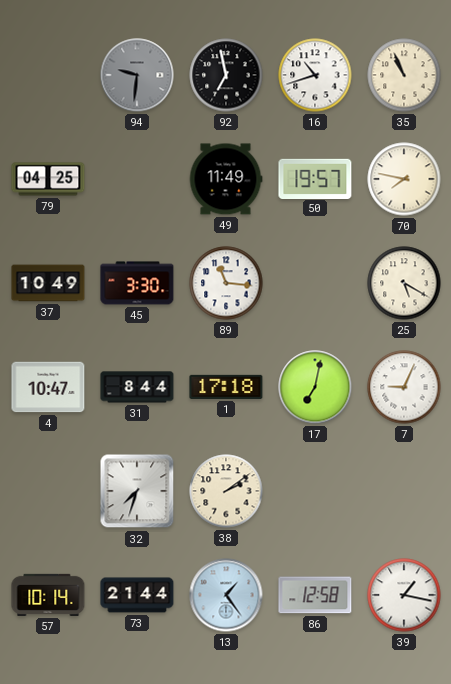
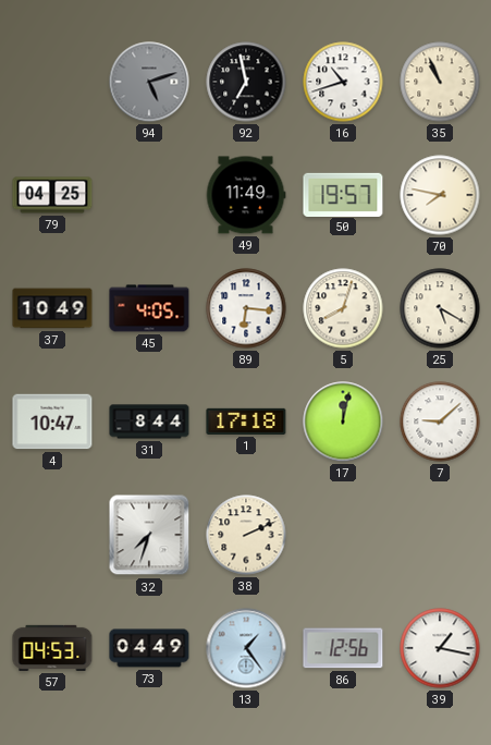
94: 9:31 -> 5:12 (149, 82)
45: 3:30 -> 4:05 (149, 308)
89: 11:16 -> 6:16 (246, 308)
5: none -> 8:03 (343, 308)
17: 7:02 -> 12:02 (343, 422)
7: 9:04 -> 9:08 (440, 422)
38: 2:09 -> 2:11 (246, 535)
57: 10:14 -> 04:53 (52, 648)
73: 21:44 -> 04:49 (149, 648)
86: 12:58 -> 12:56 (343, 648)
